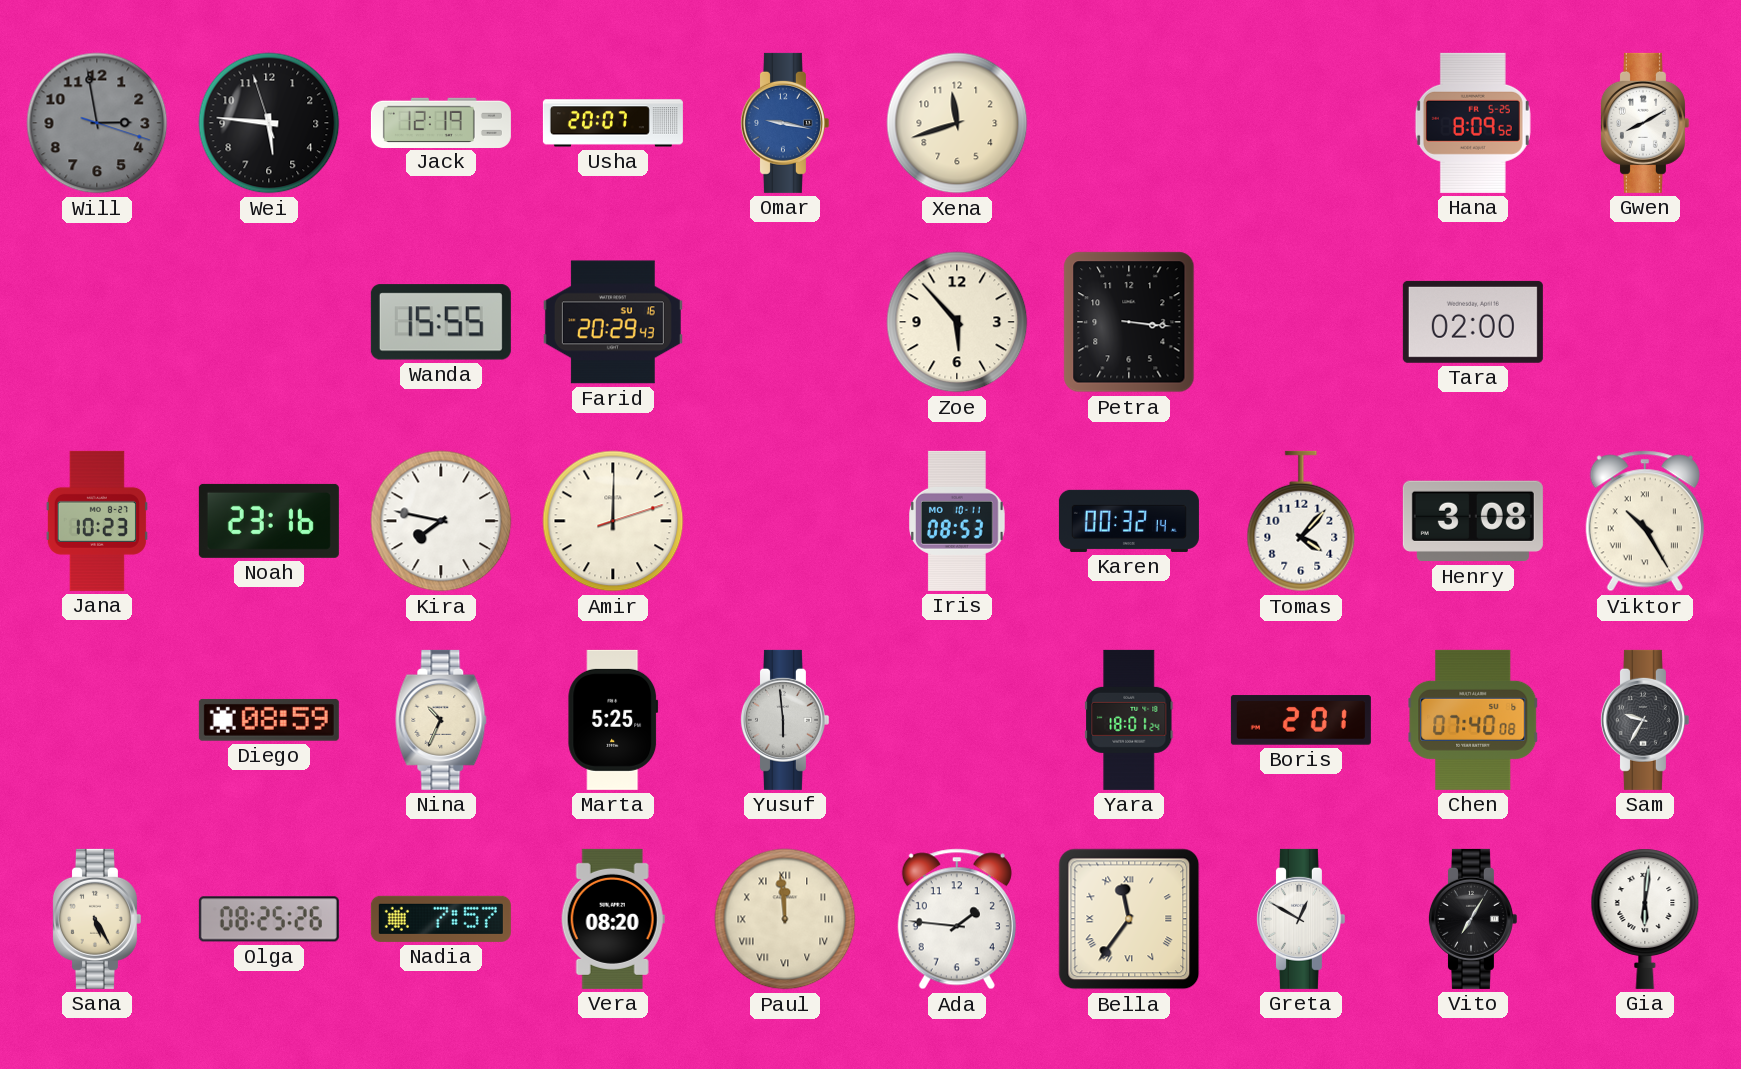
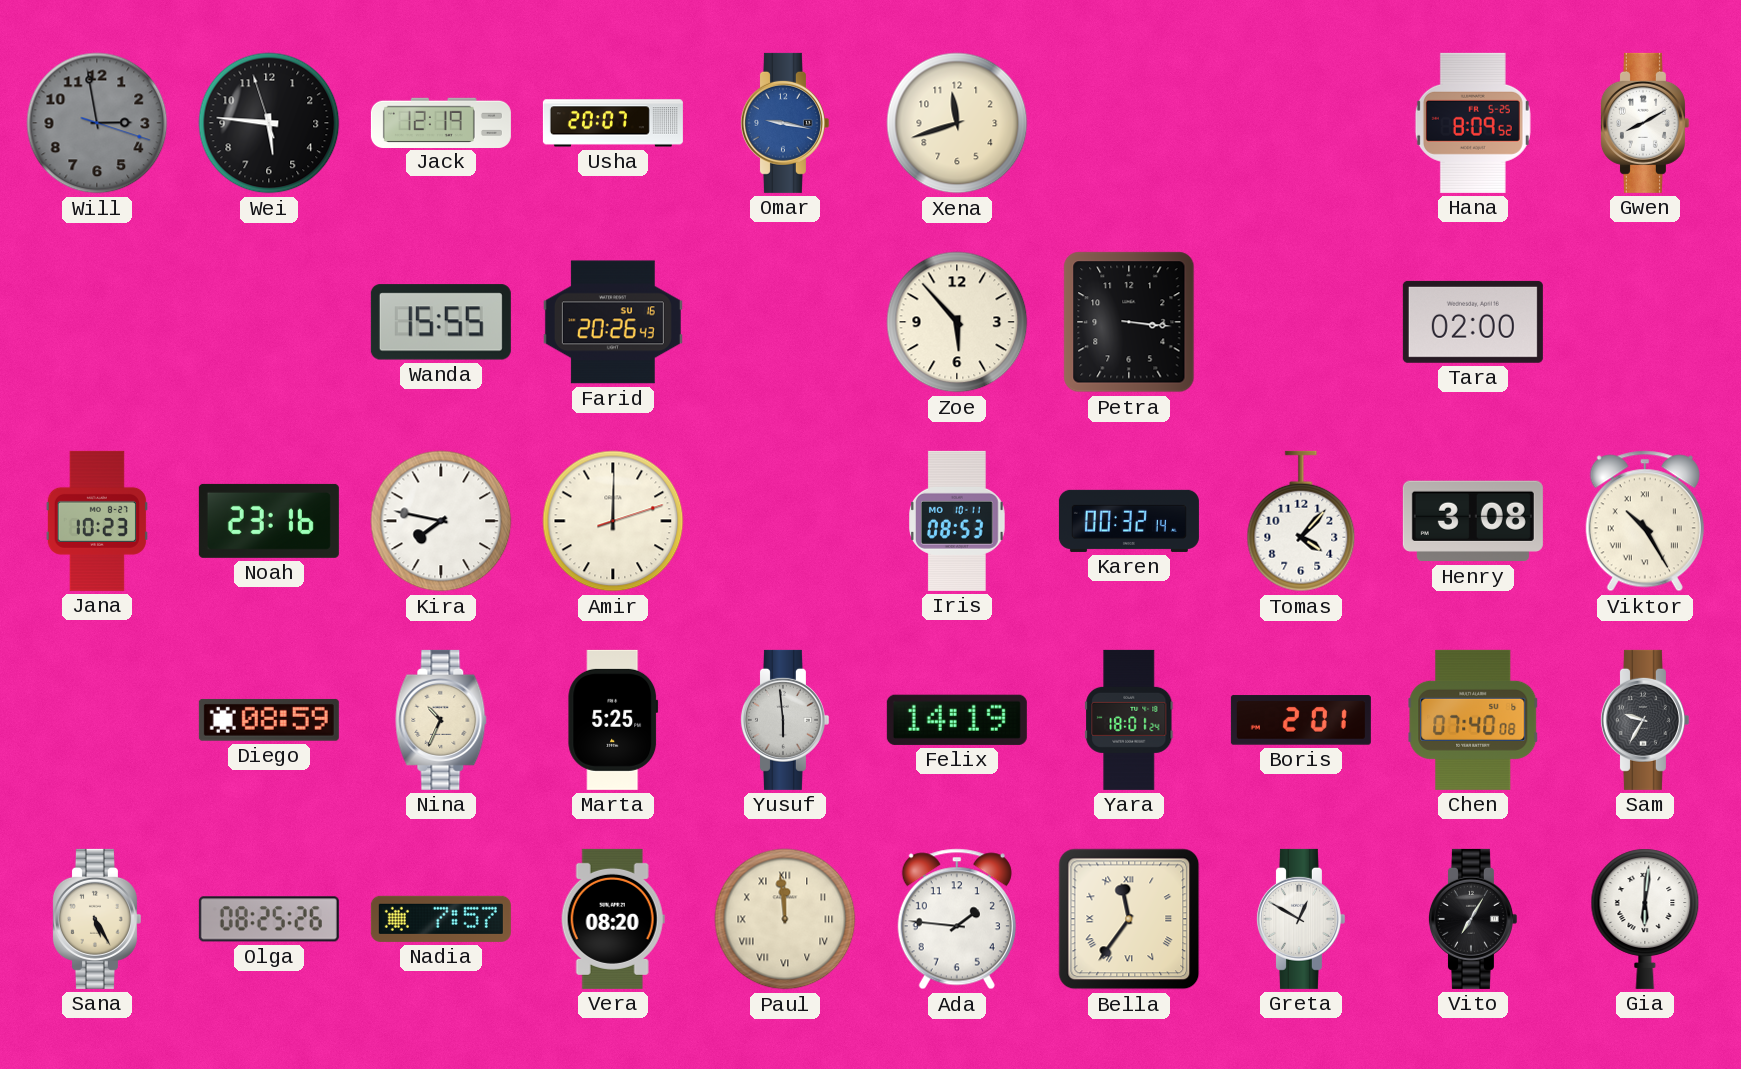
Farid: 20:29 -> 20:26 (613, 322)
Felix: none -> 14:19 (957, 720)
